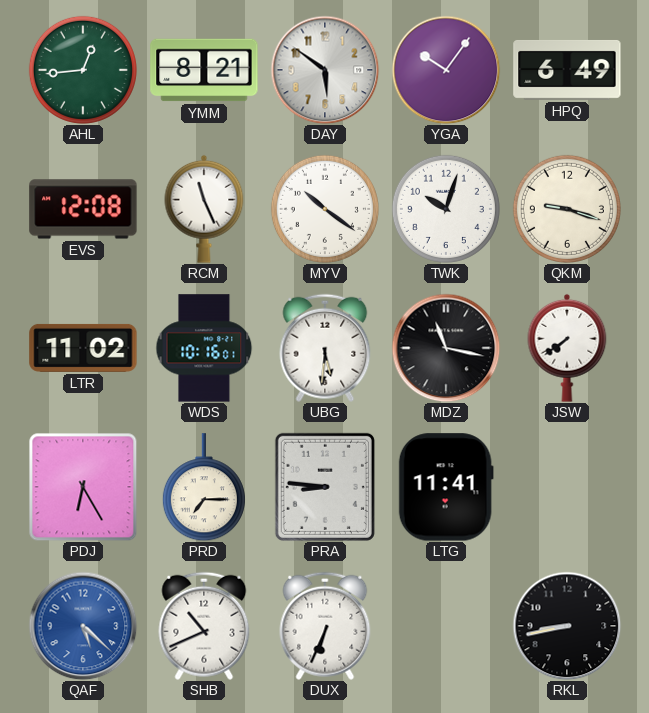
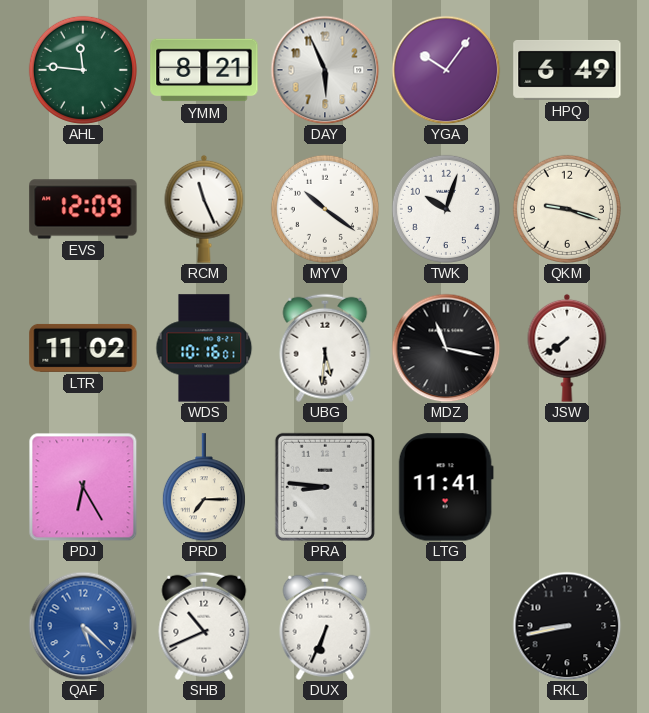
AHL: 12:44 -> 11:46 (83, 70)
DAY: 5:51 -> 5:56 (325, 70)
EVS: 12:08 -> 12:09 (83, 209)
